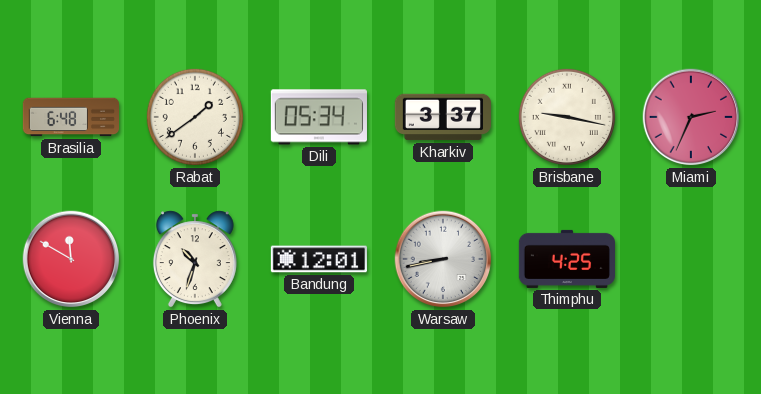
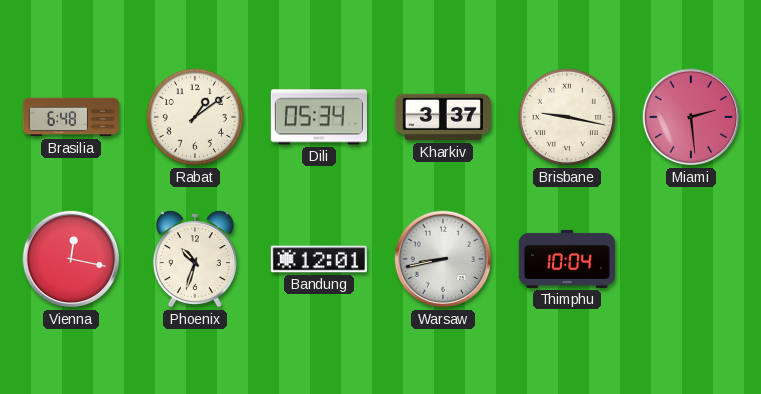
Rabat: 1:39 -> 1:09 (195, 117)
Miami: 2:34 -> 2:29 (691, 117)
Vienna: 11:50 -> 12:17 (71, 259)
Thimphu: 4:25 -> 10:04 (566, 259)
